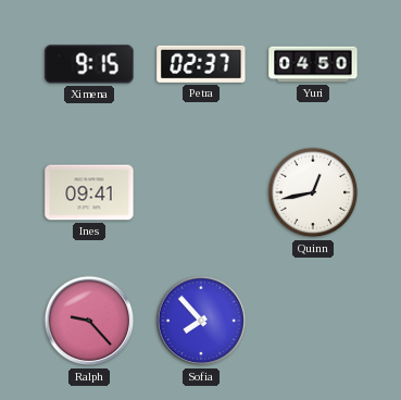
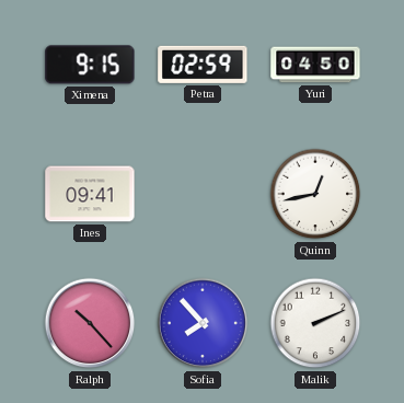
Petra: 02:37 -> 02:59 (203, 65)
Ralph: 9:23 -> 10:23 (90, 323)
Malik: none -> 2:11 (315, 323)
